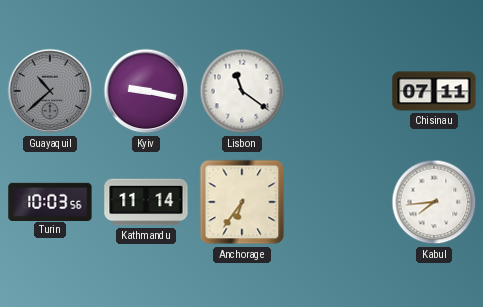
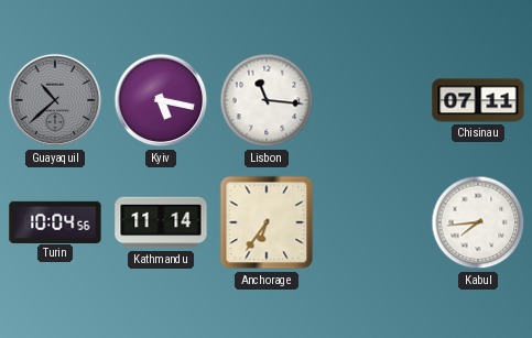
Kyiv: 9:17 -> 5:17 (161, 100)
Lisbon: 11:21 -> 11:16 (267, 100)
Turin: 10:03 -> 10:04 (55, 221)
